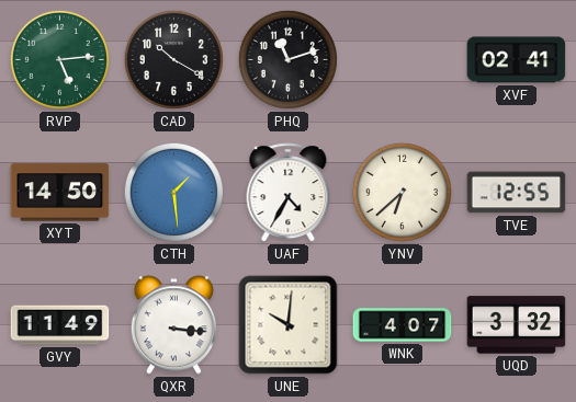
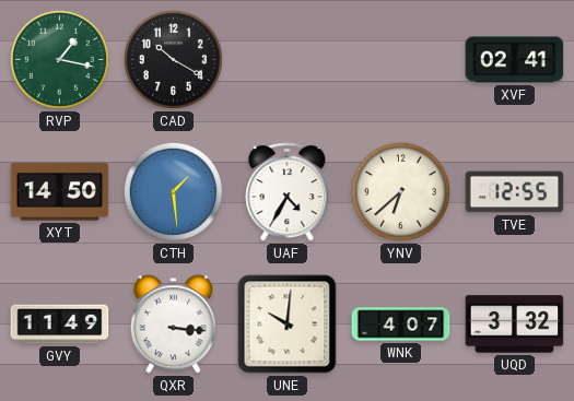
RVP: 5:14 -> 1:17 (59, 59)
PHQ: 11:12 -> none (287, 59)
